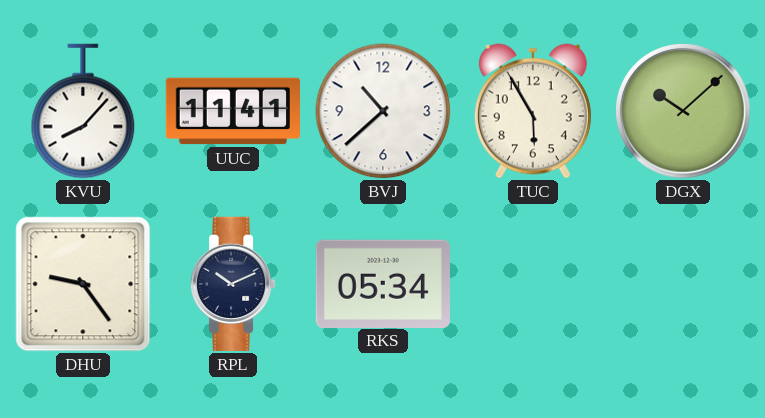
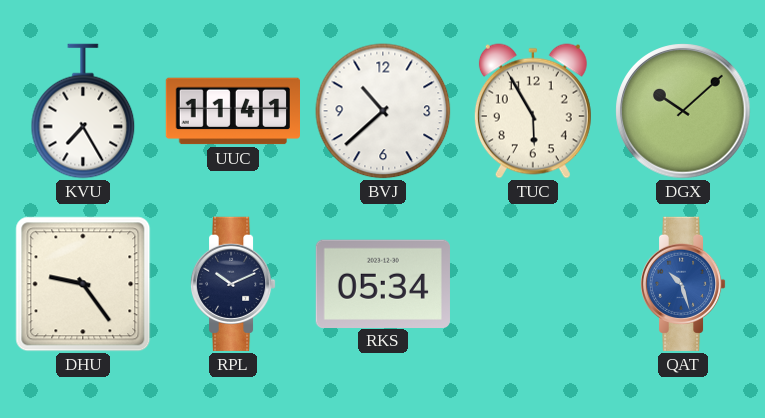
KVU: 8:07 -> 7:25 (83, 111)
QAT: none -> 10:27 (683, 284)
